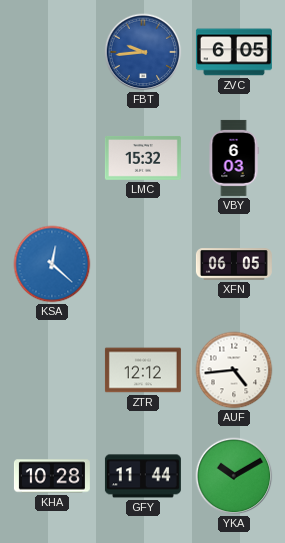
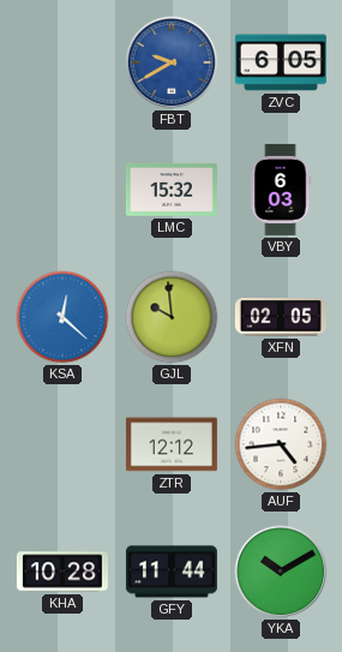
FBT: 9:44 -> 9:40 (172, 62)
GJL: none -> 9:59 (172, 317)
XFN: 06:05 -> 02:05 (281, 317)
